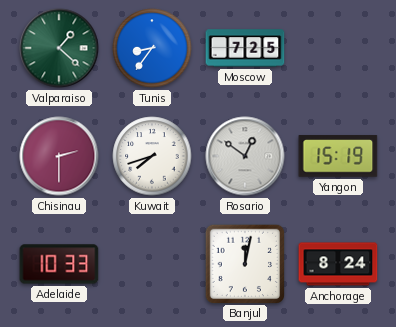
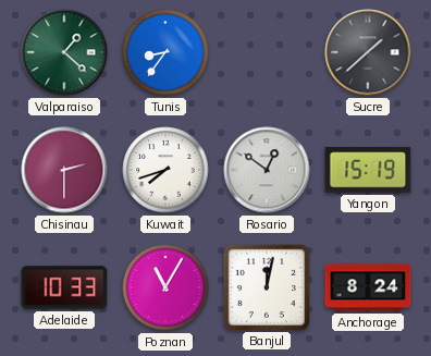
Moscow: 7:25 -> none (245, 48)
Sucre: none -> 1:38 (368, 52)
Poznan: none -> 11:05 (165, 287)
